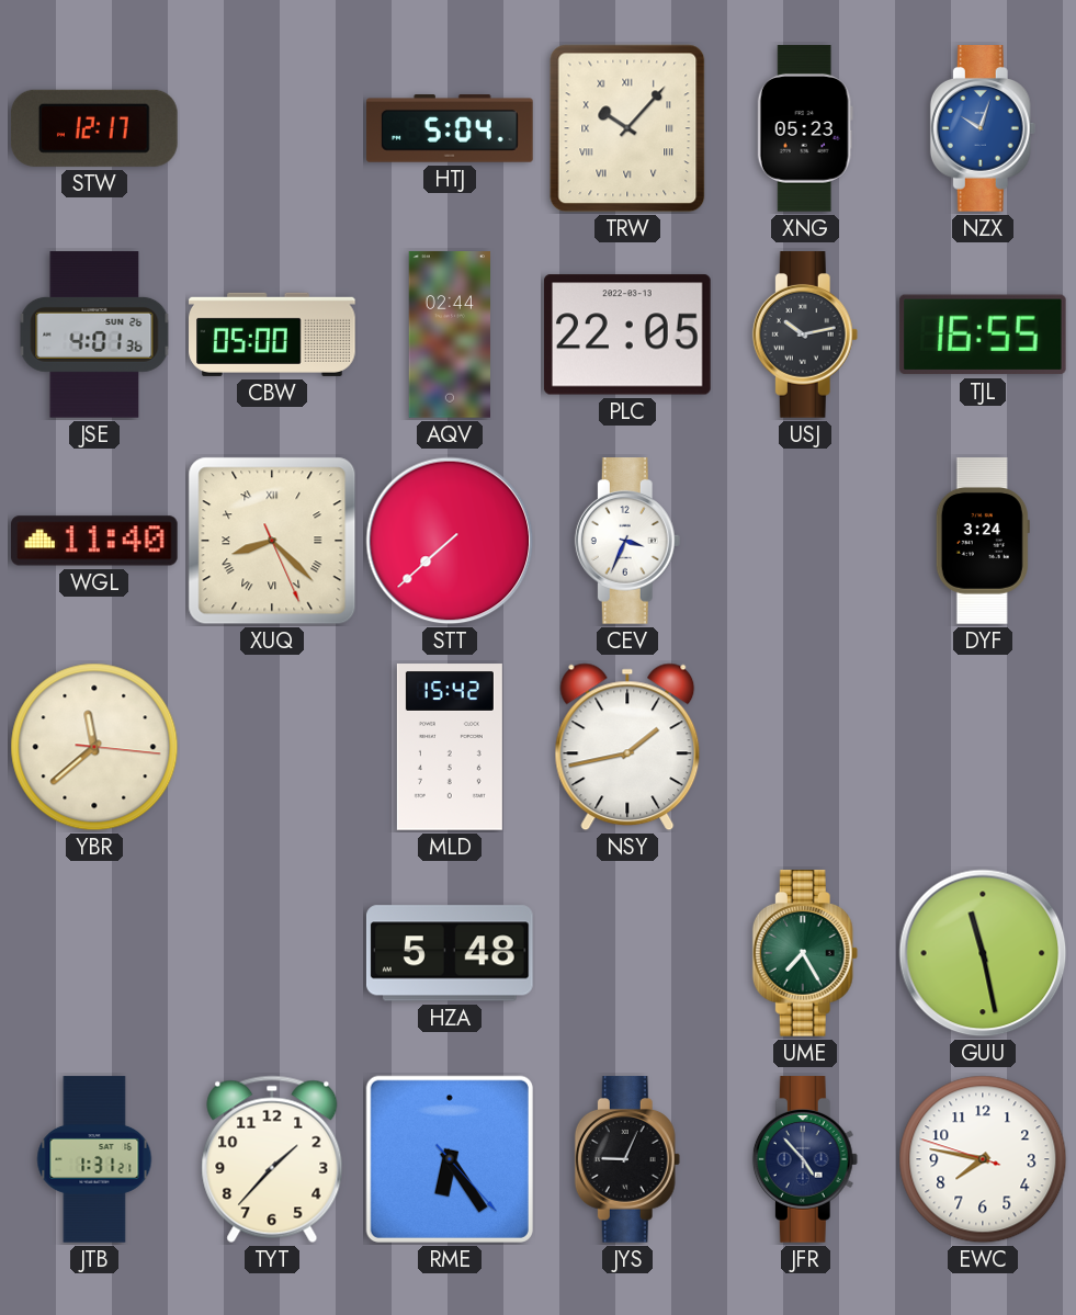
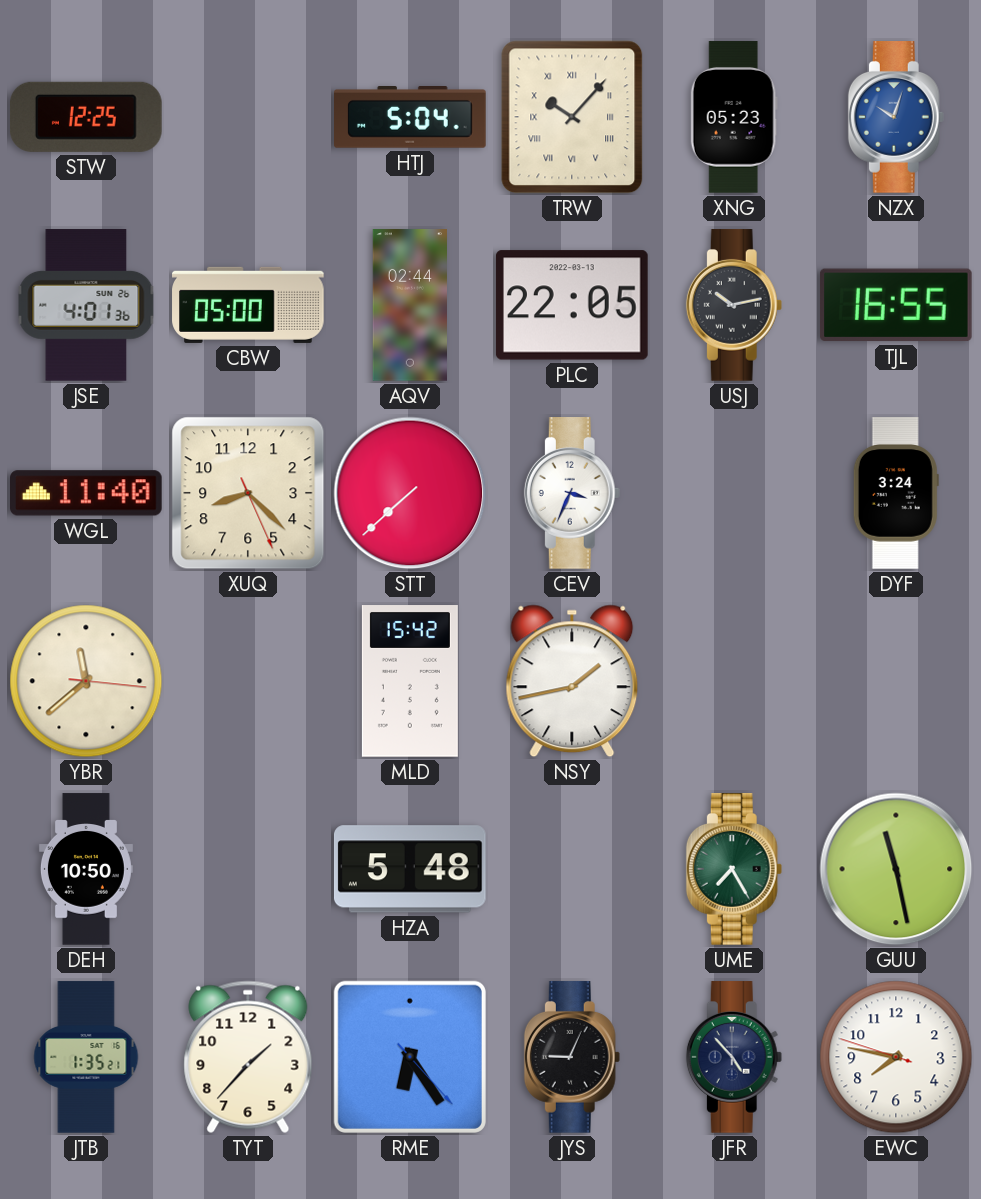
STW: 12:17 -> 12:25 (86, 117)
XUQ numerals: Roman -> Arabic (248, 493)
DEH: none -> 10:50 (86, 869)
JTB: 1:31 -> 1:35 (86, 1057)
